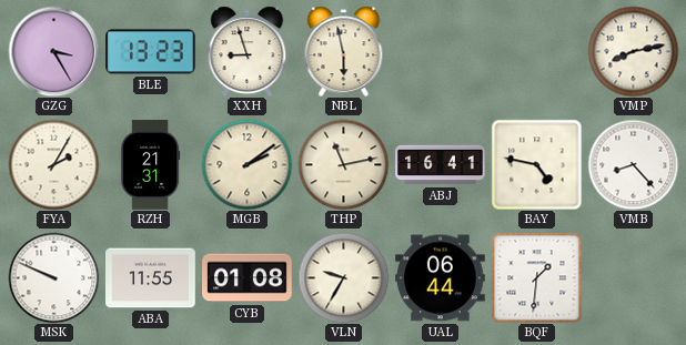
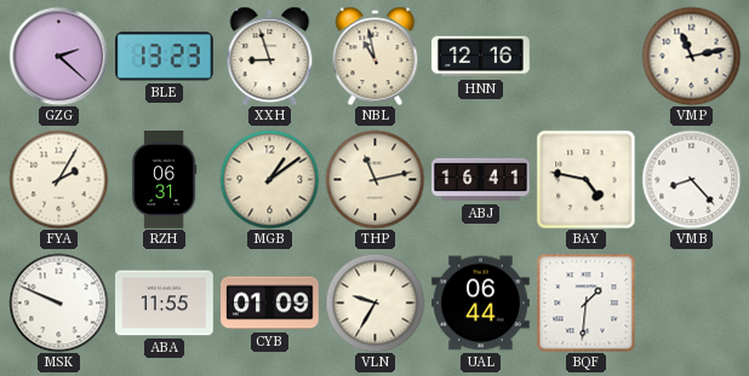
GZG: 3:25 -> 2:22 (58, 56)
NBL: 5:58 -> 10:58 (376, 56)
HNN: none -> 12:16 (481, 57)
VMP: 8:13 -> 11:13 (691, 56)
RZH: 21:31 -> 06:31 (164, 180)
MGB: 2:09 -> 1:09 (269, 179)
CYB: 01:08 -> 01:09 (270, 303)
